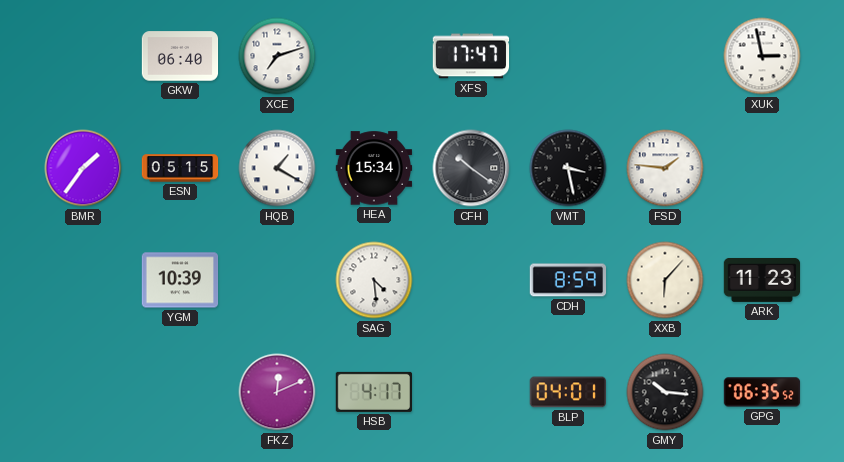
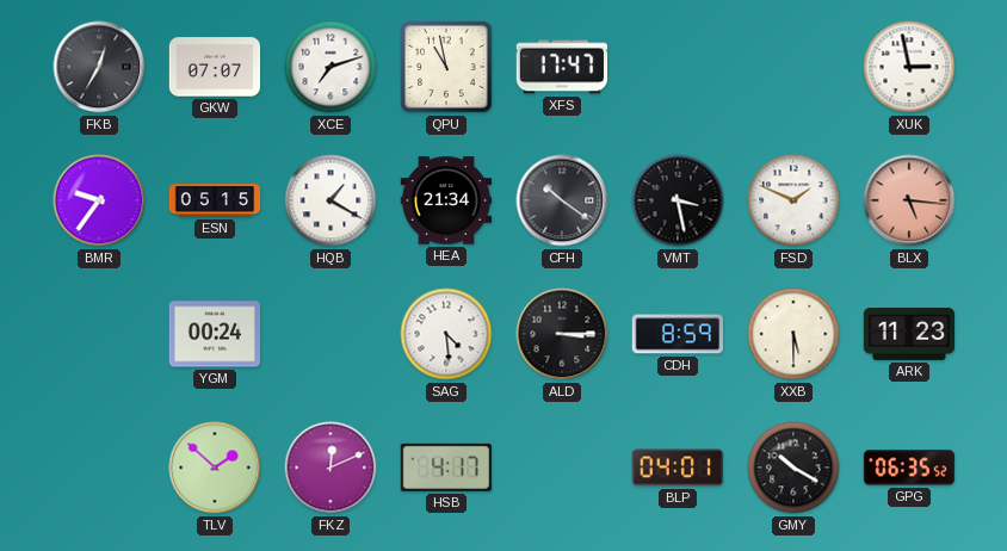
FKB: none -> 12:35 (99, 67)
GKW: 06:40 -> 07:07 (215, 67)
QPU: none -> 10:58 (446, 67)
BMR: 1:36 -> 9:36 (99, 200)
HEA: 15:34 -> 21:34 (446, 200)
FSD: 1:46 -> 1:49 (793, 200)
BLX: none -> 5:16 (909, 200)
YGM: 10:39 -> 00:24 (215, 334)
ALD: none -> 3:15 (562, 334)
XXB: 6:07 -> 5:30 (793, 334)
TLV: none -> 1:52 (215, 468)
GMY: 10:16 -> 10:20 (793, 468)
